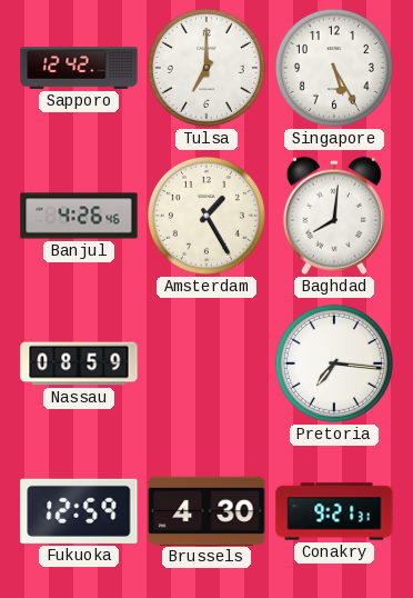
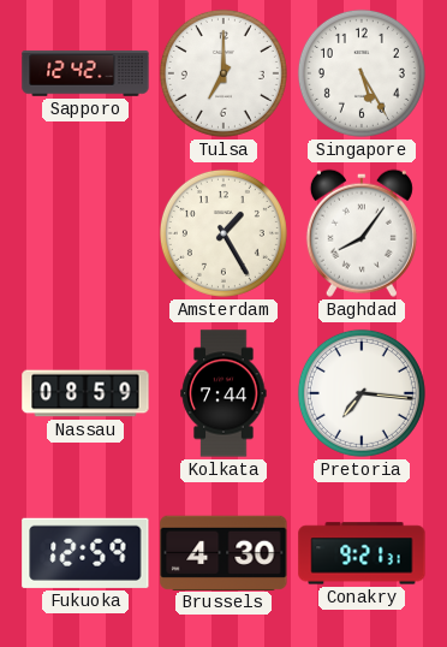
Banjul: 4:26 -> none (79, 216)
Baghdad: 8:01 -> 8:06 (362, 233)
Kolkata: none -> 7:44 (223, 393)
